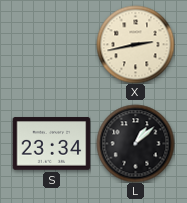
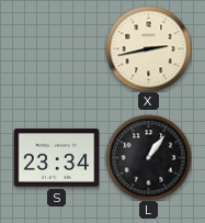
L: 1:08 -> 1:06 (148, 157)
